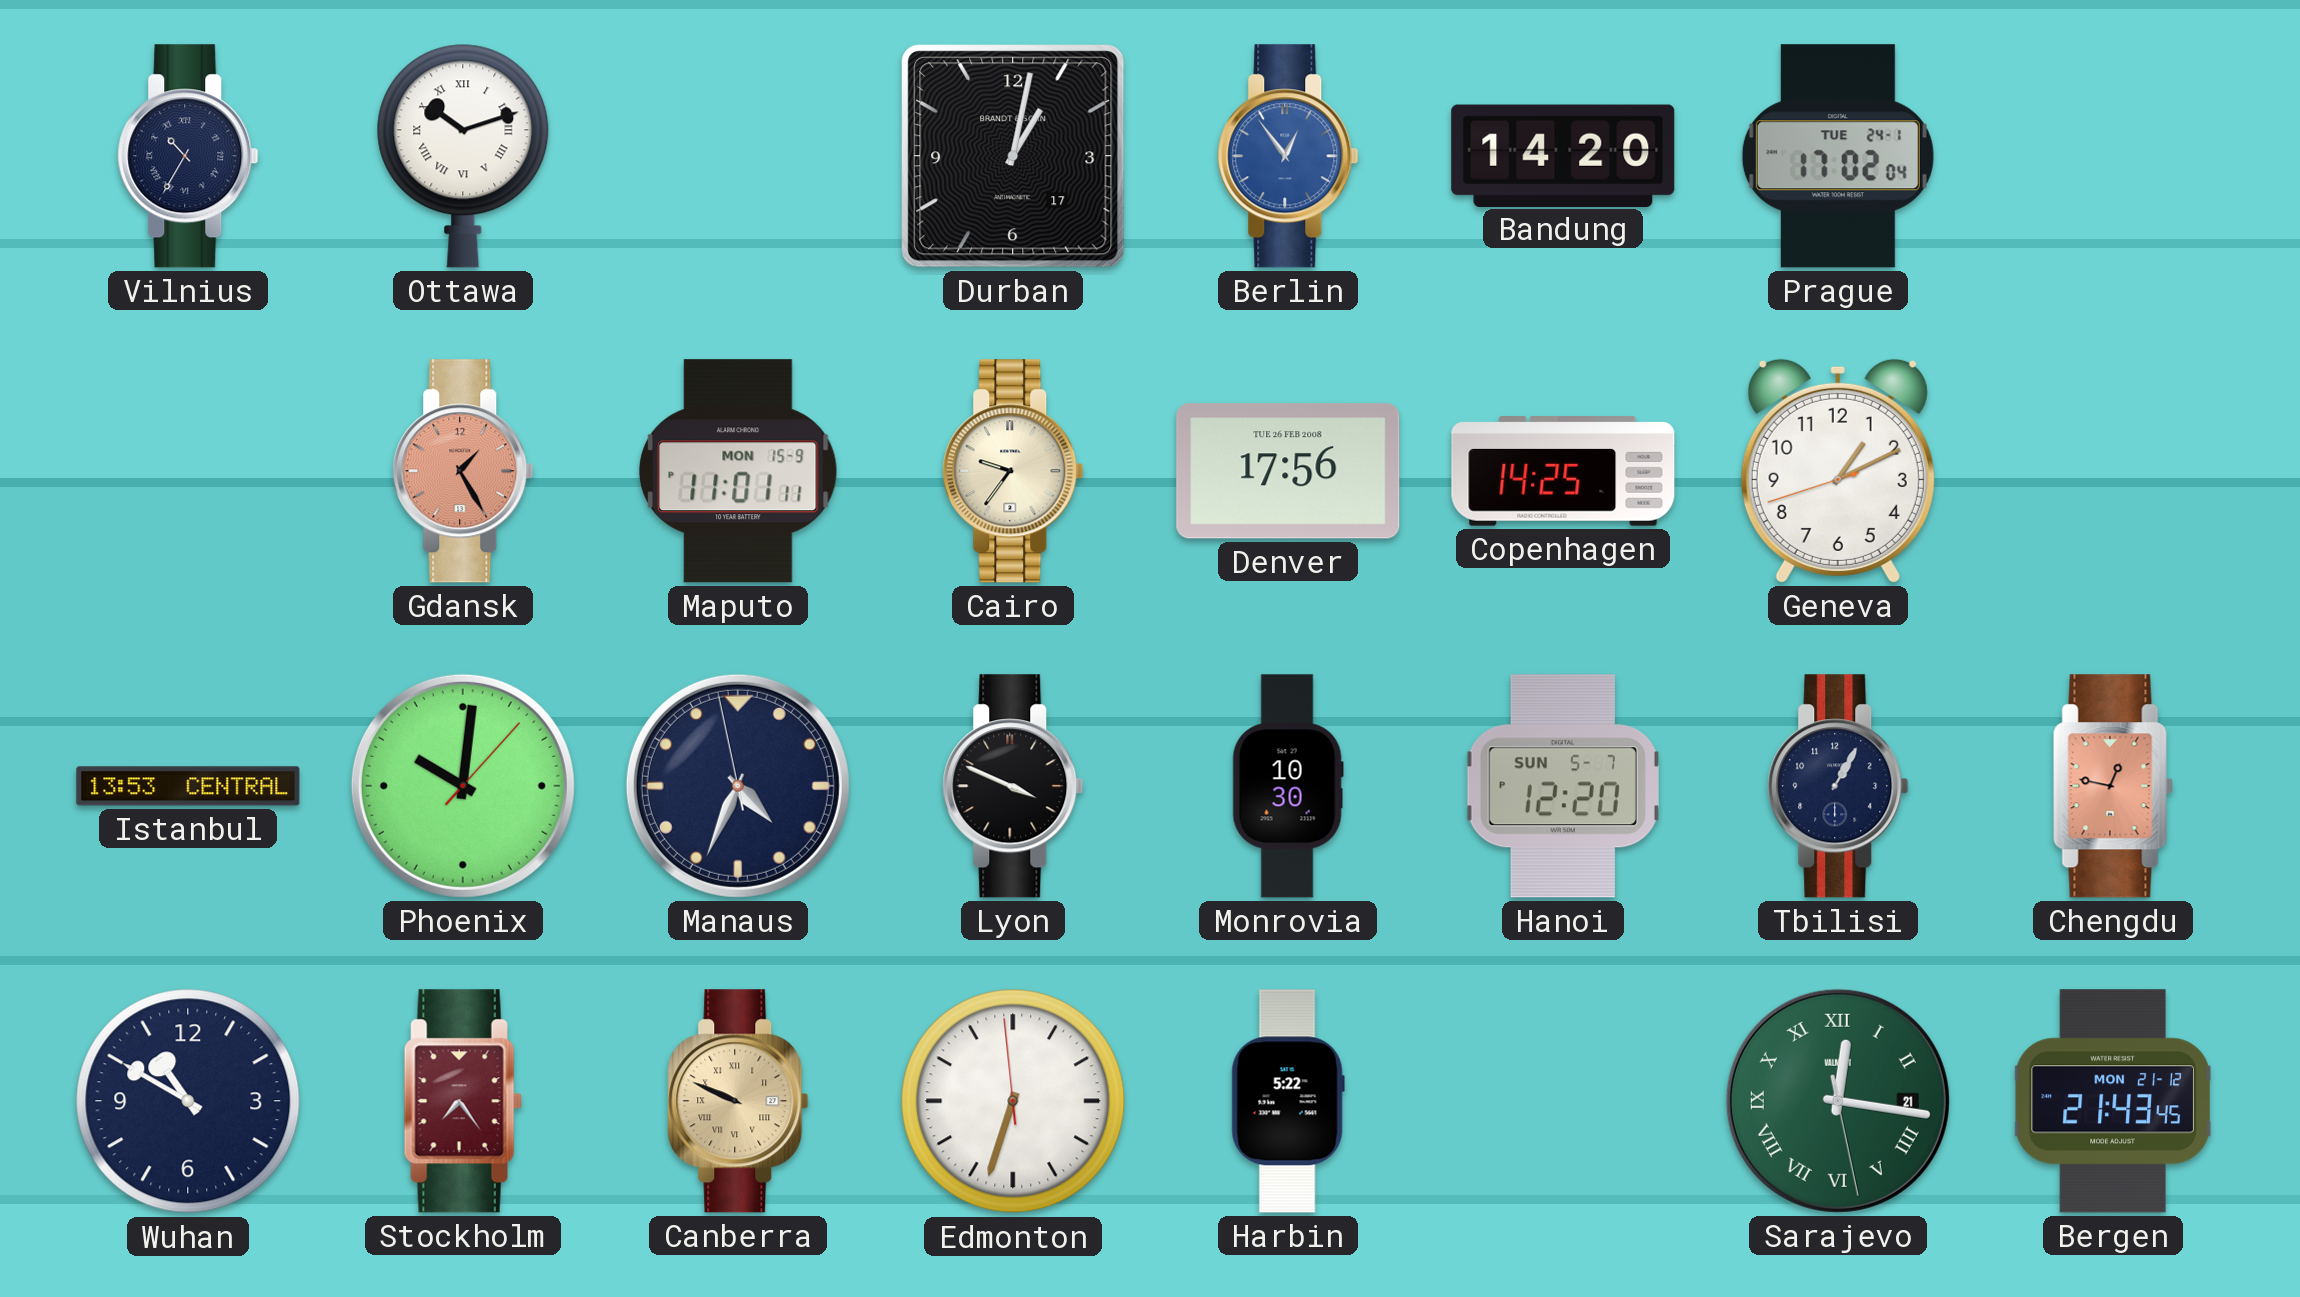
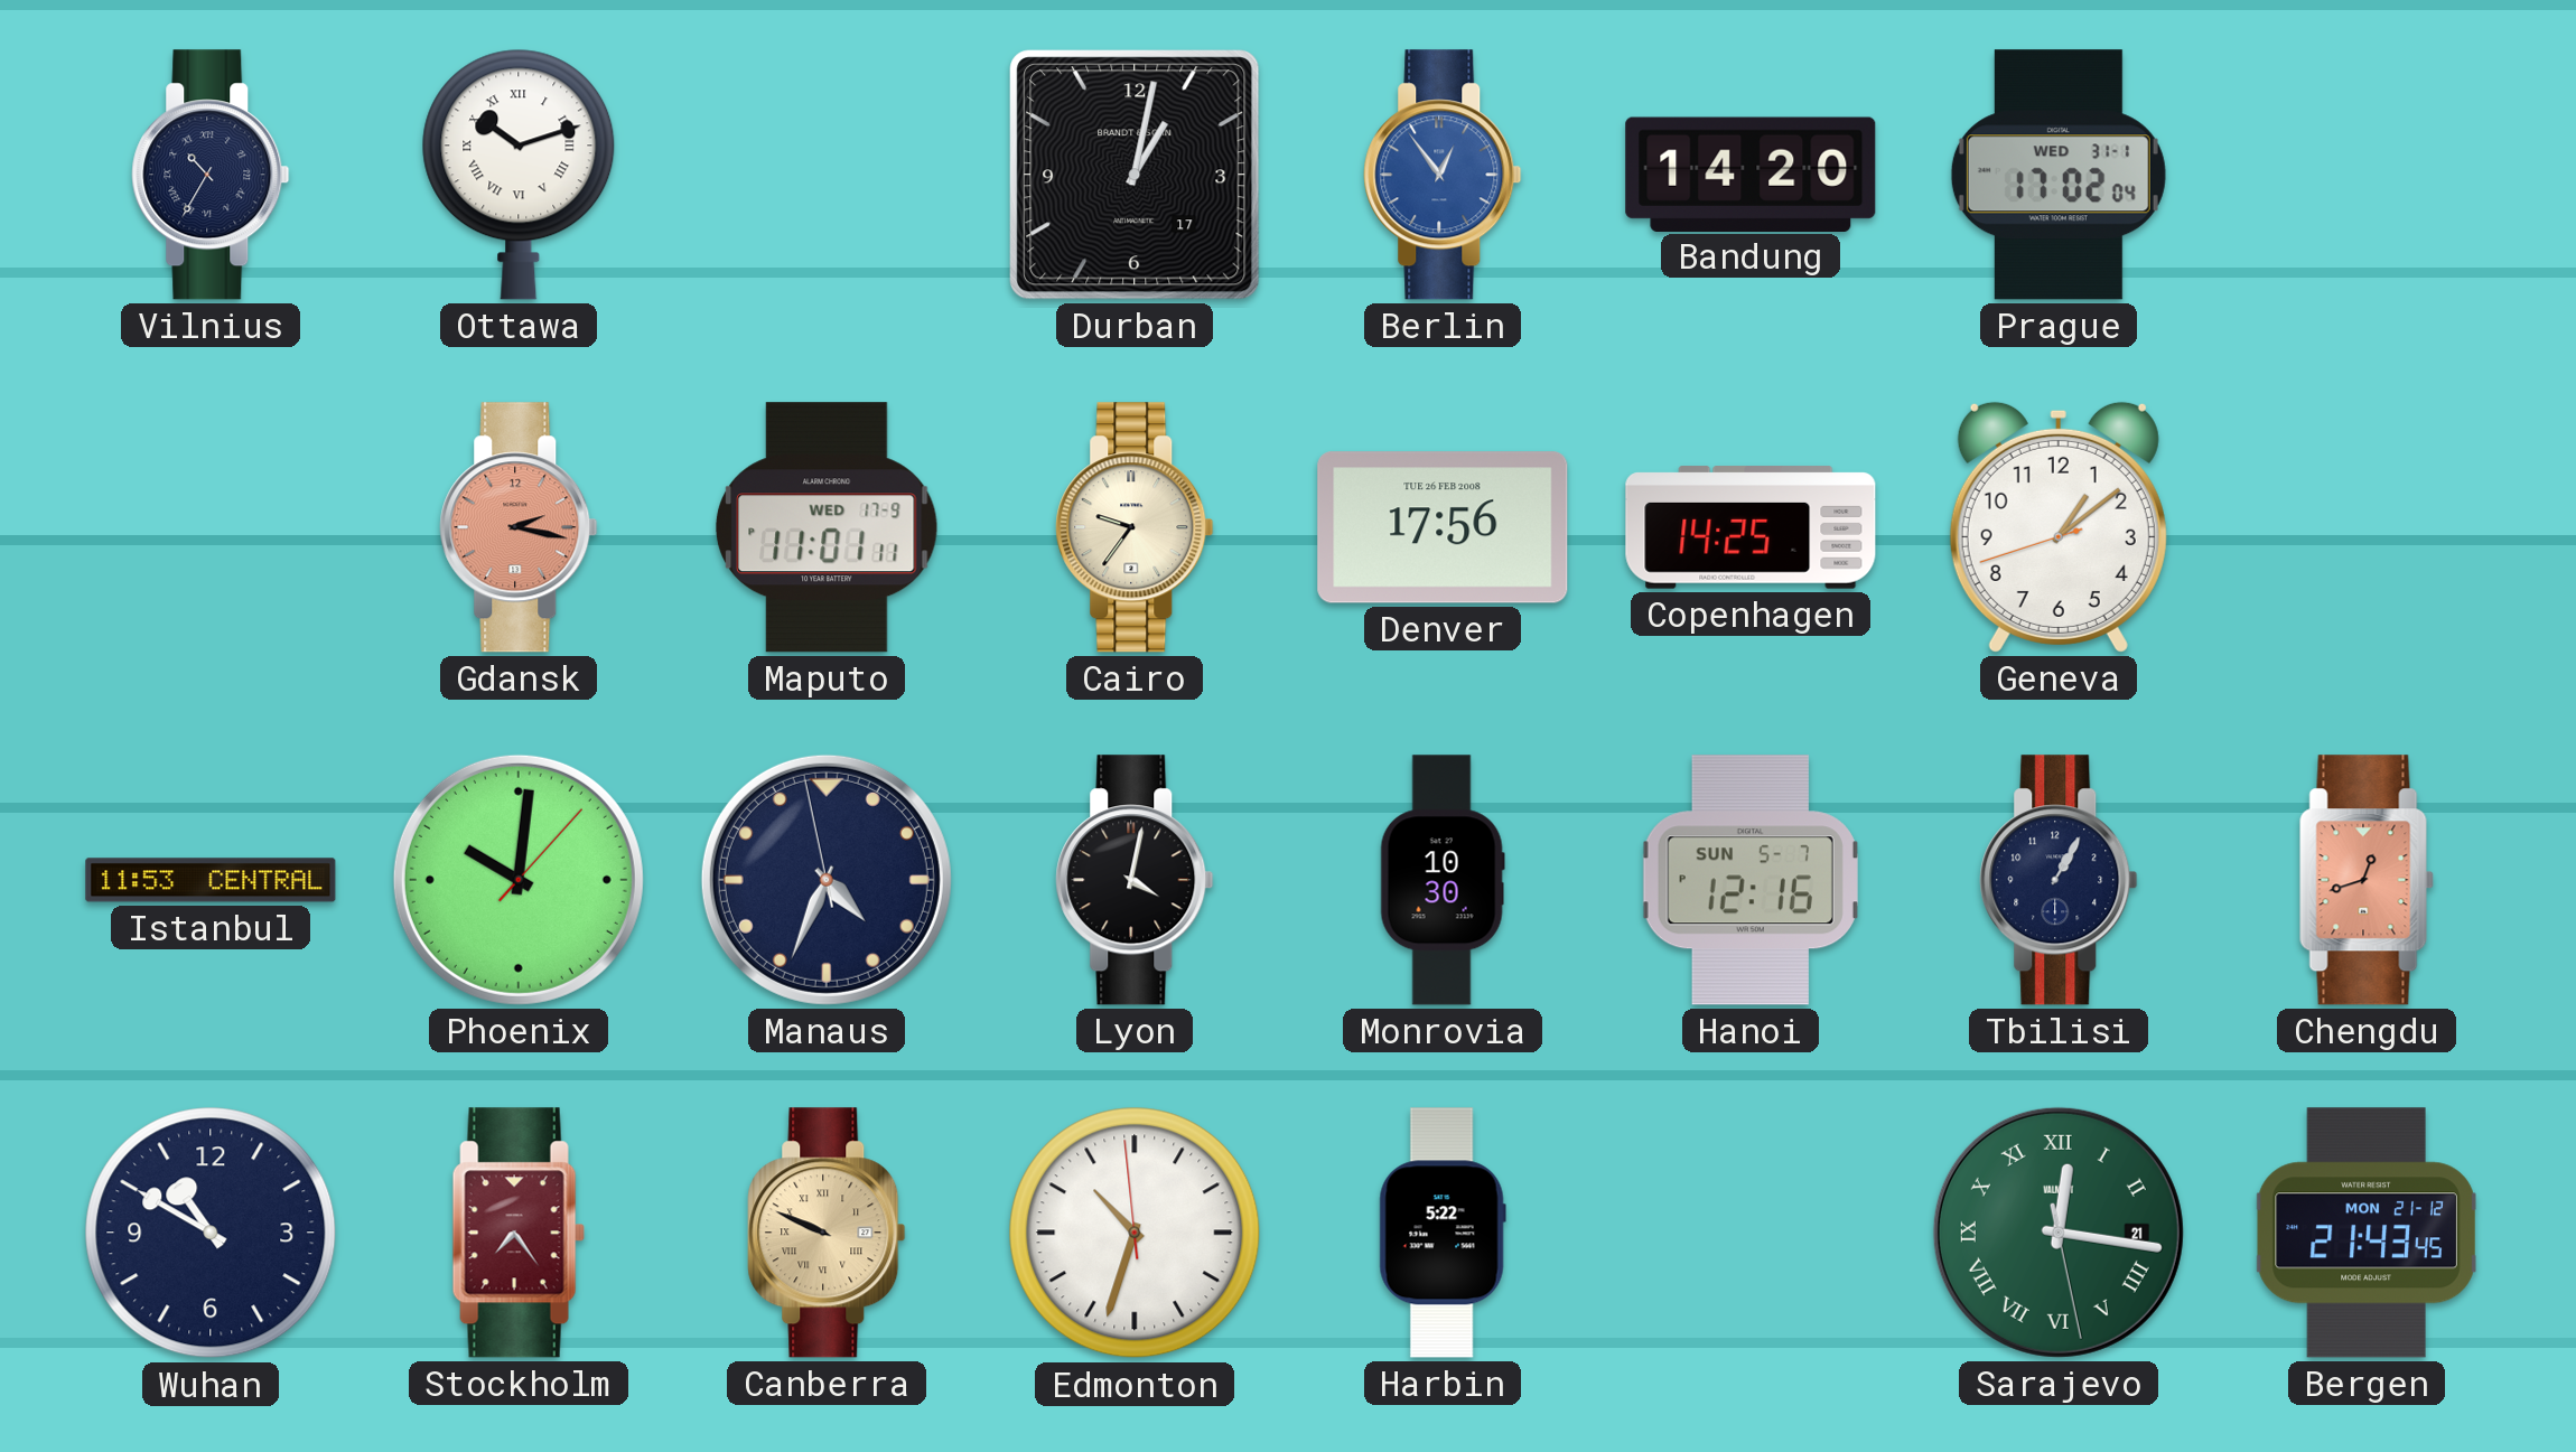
Prague date: TUE 24-1 -> WED 31-1 (2059, 175)
Gdansk: 1:25 -> 2:17 (519, 527)
Maputo date: MON 15-9 -> WED 17-9 (827, 527)
Geneva: 1:10 -> 1:08 (2059, 527)
Istanbul: 13:53 -> 11:53 (211, 880)
Lyon: 3:49 -> 4:02 (1135, 880)
Hanoi: 12:20 -> 12:16 (1751, 880)
Chengdu: 12:47 -> 12:42 (2367, 880)
Edmonton: 6:32 -> 10:32 (1135, 1233)
